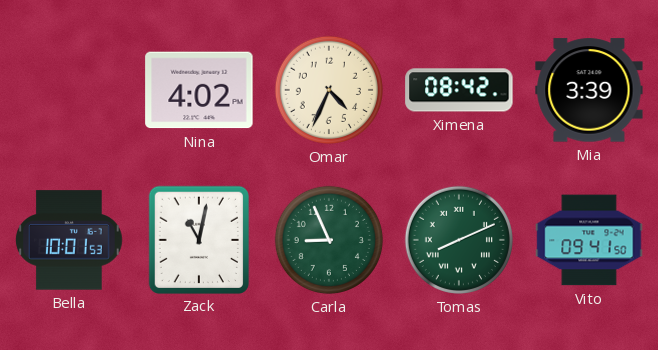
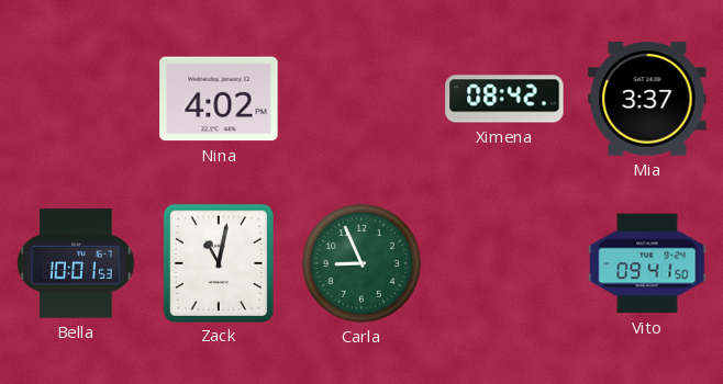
Omar: 4:34 -> none (329, 90)
Mia: 3:39 -> 3:37 (647, 99)
Tomas: 8:11 -> none (459, 240)
